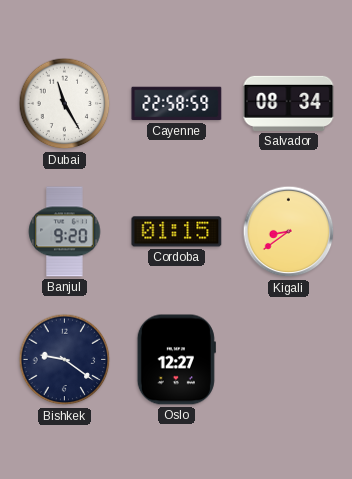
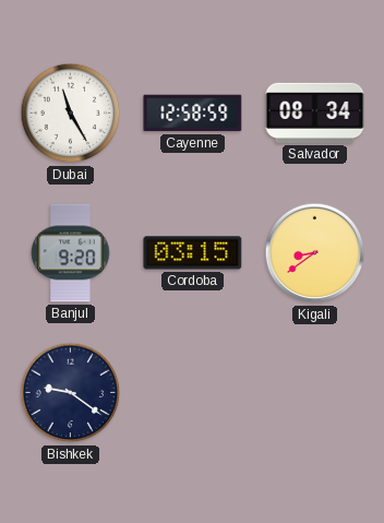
Cayenne: 22:58 -> 12:58 (193, 114)
Cordoba: 01:15 -> 03:15 (193, 253)
Oslo: 12:27 -> none (176, 360)
